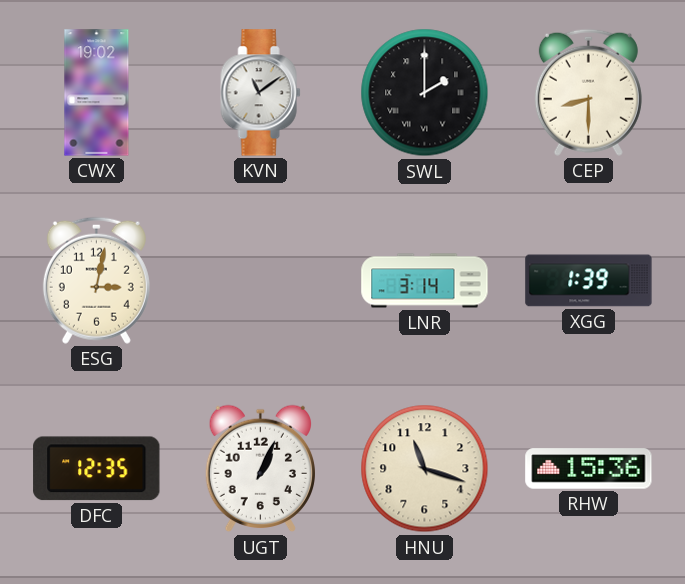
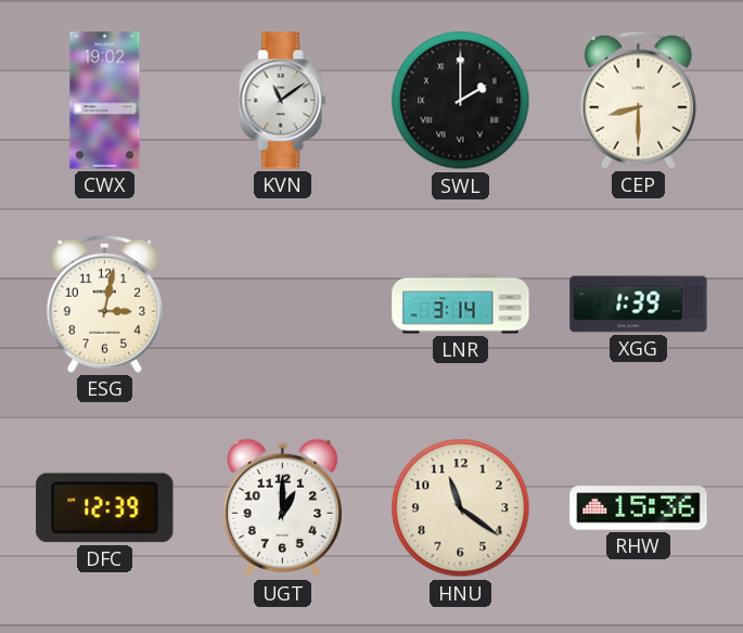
DFC: 12:35 -> 12:39 (105, 508)
UGT: 1:04 -> 1:00 (282, 508)
HNU: 11:18 -> 11:21 (461, 508)
